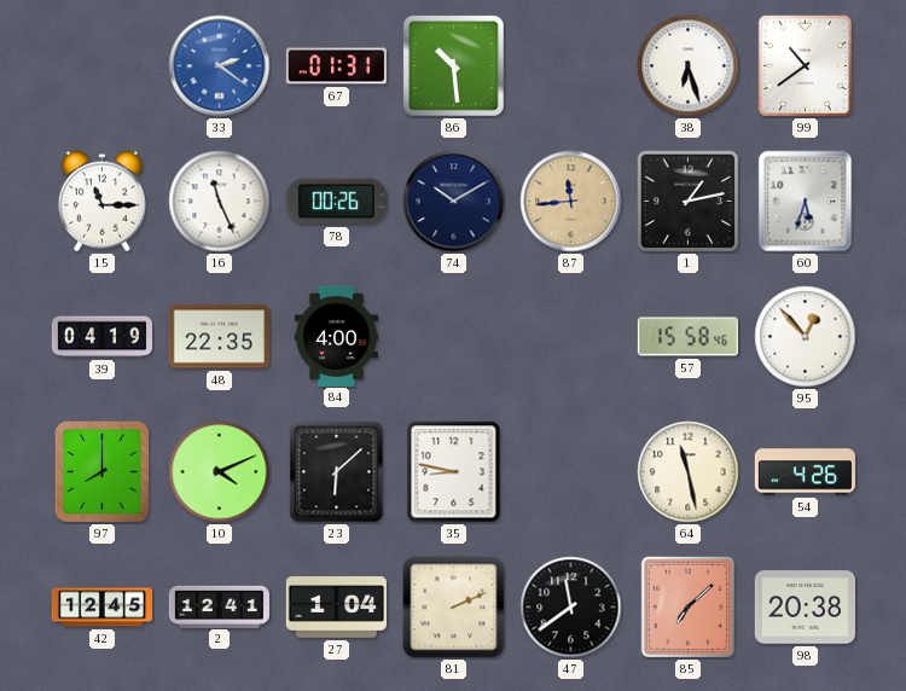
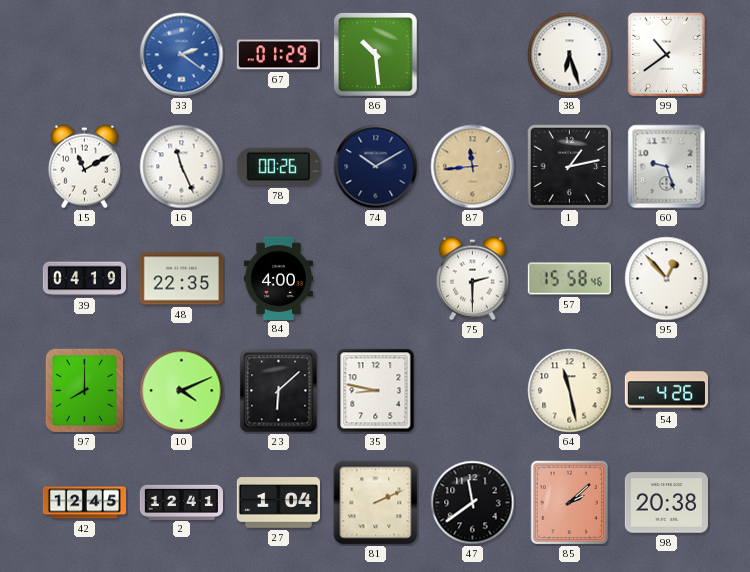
67: 01:31 -> 01:29 (278, 55)
15: 11:15 -> 11:10 (84, 167)
60: 5:33 -> 9:27 (667, 167)
75: none -> 2:30 (472, 279)
85: 7:08 -> 2:08 (570, 503)
